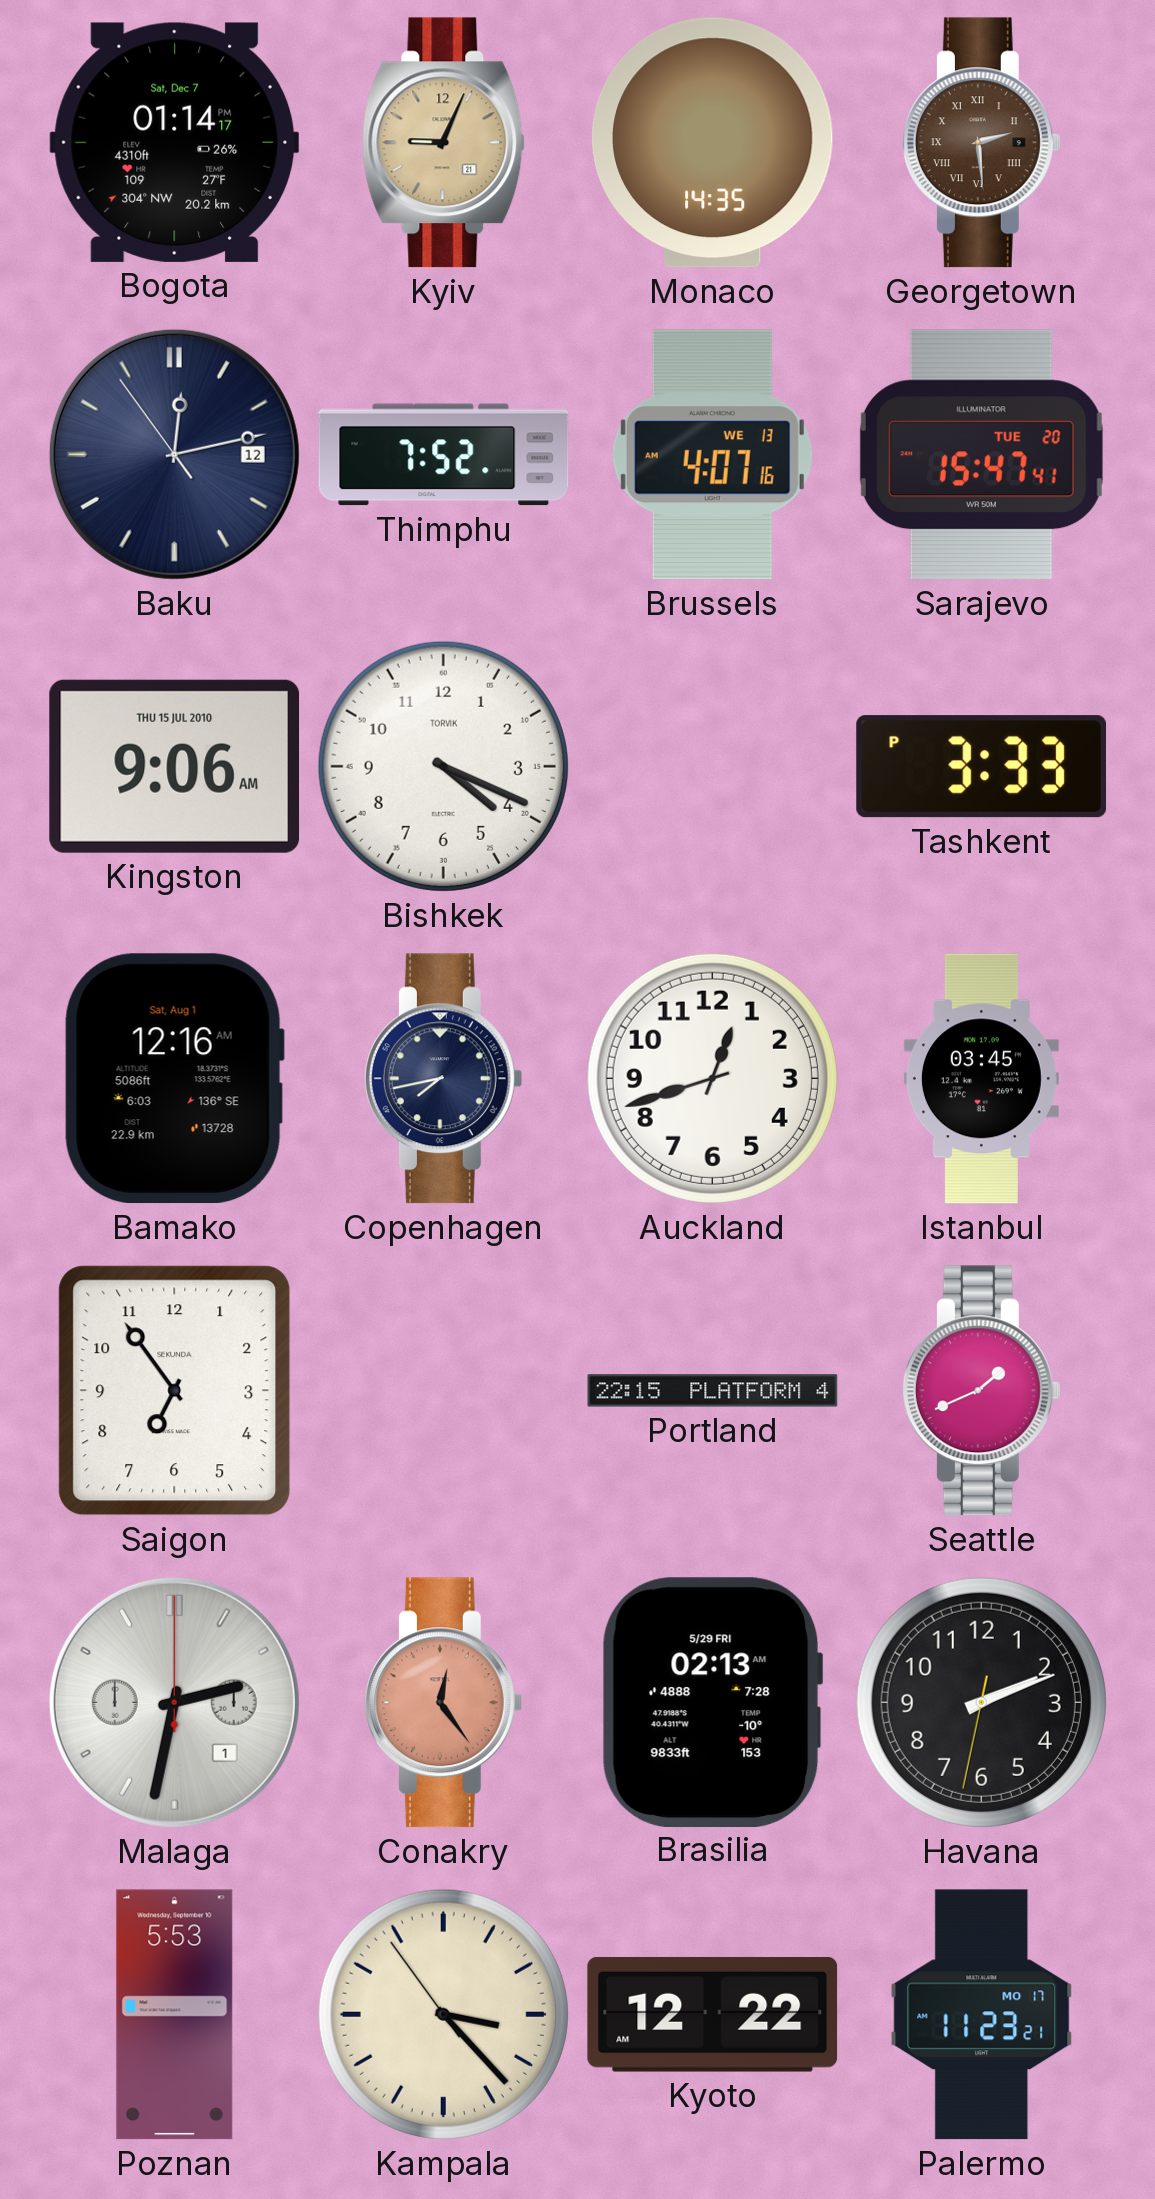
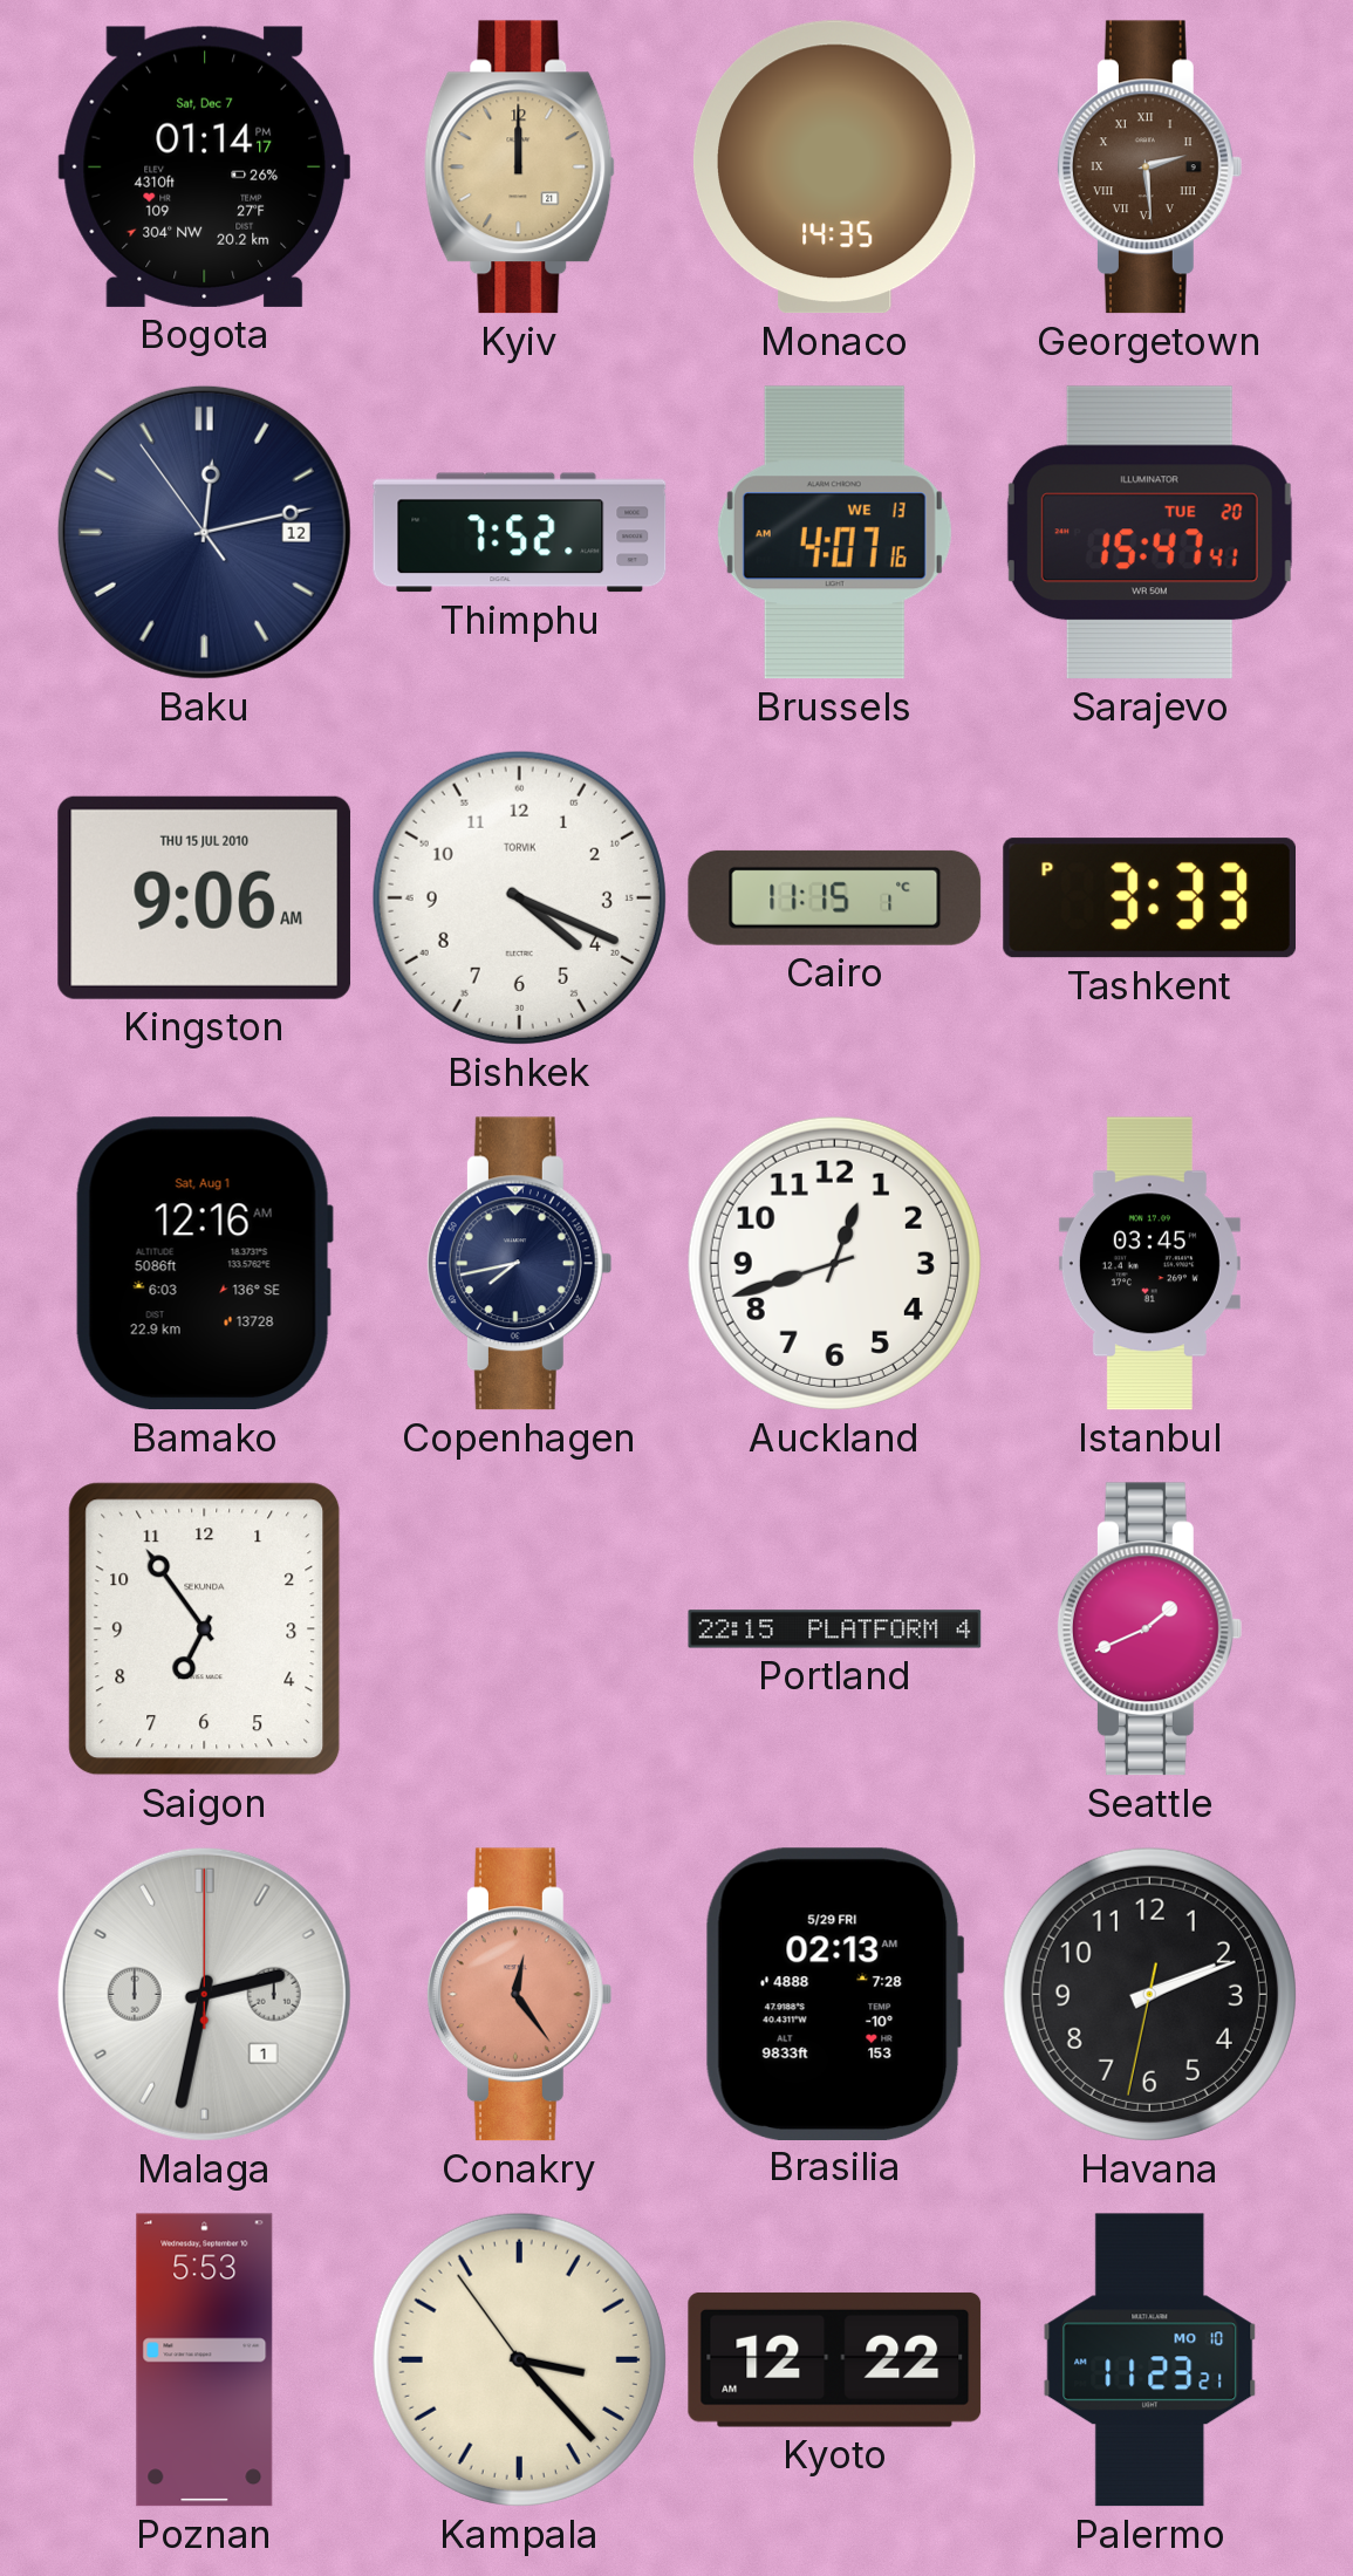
Kyiv: 9:04 -> 12:00 (520, 168)
Cairo: none -> 11:15 (835, 897)
Palermo date: MO 17 -> MO 10 (1150, 2360)
